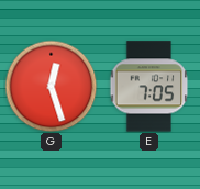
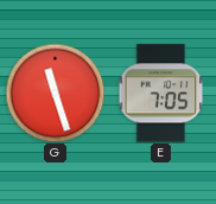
G: 12:27 -> 11:27 (55, 93)
